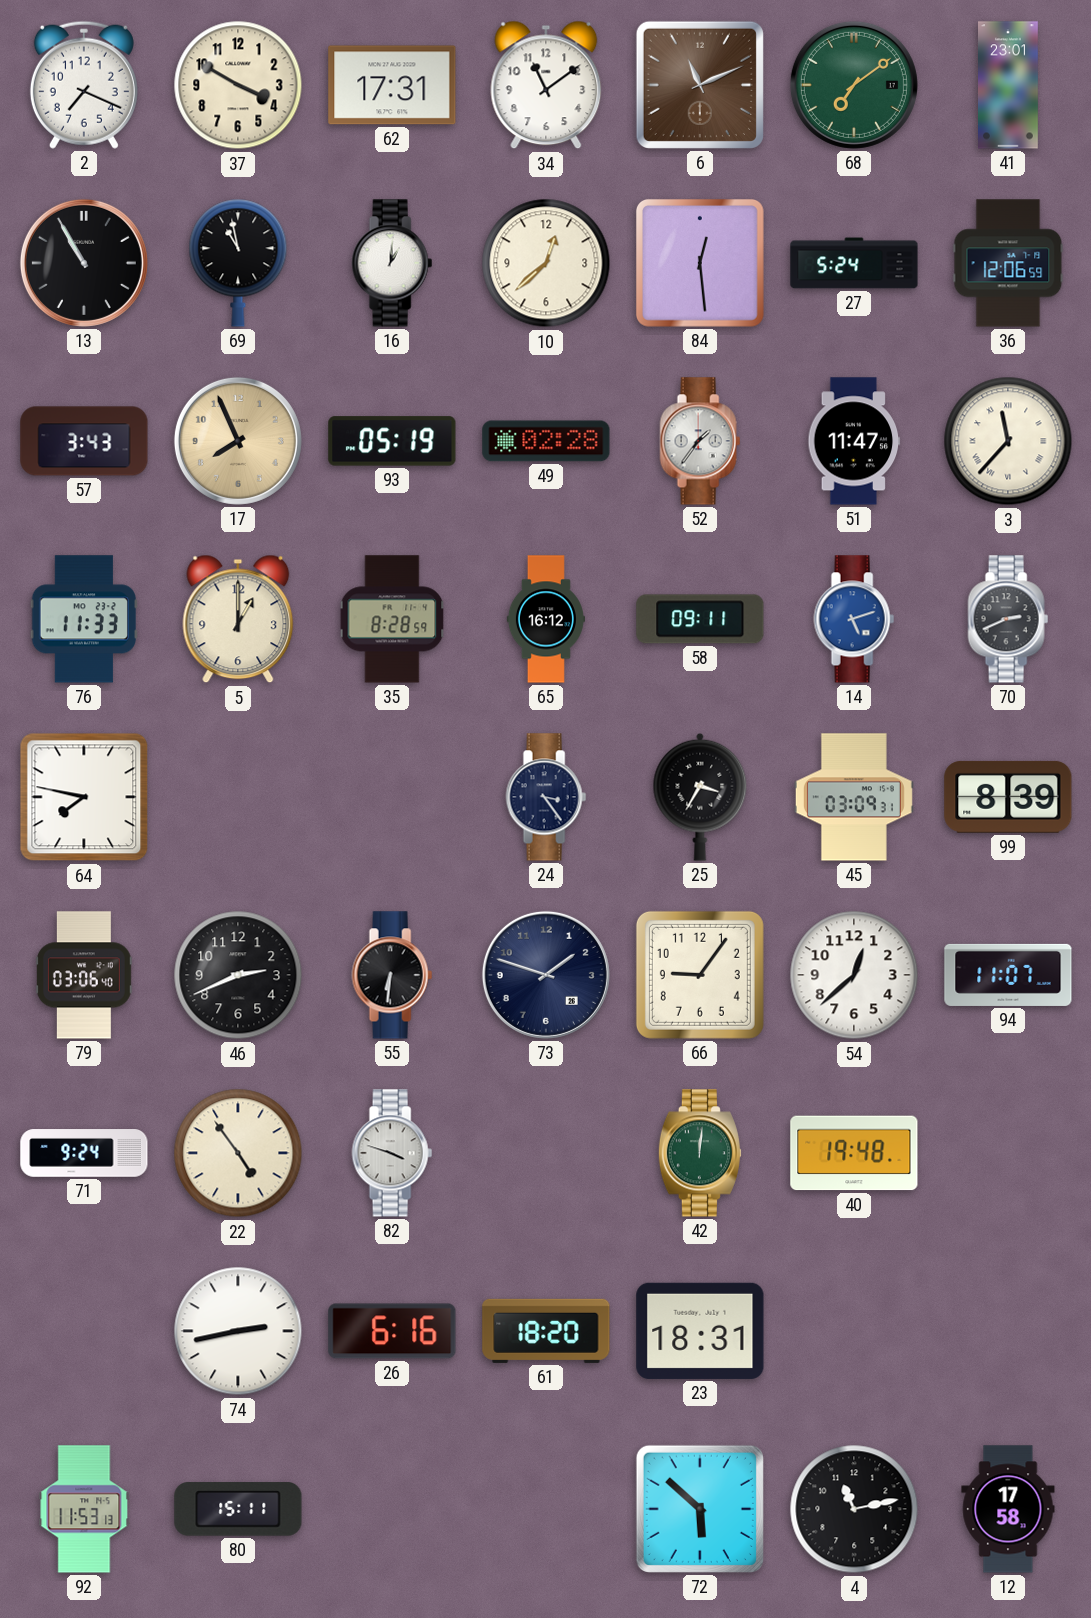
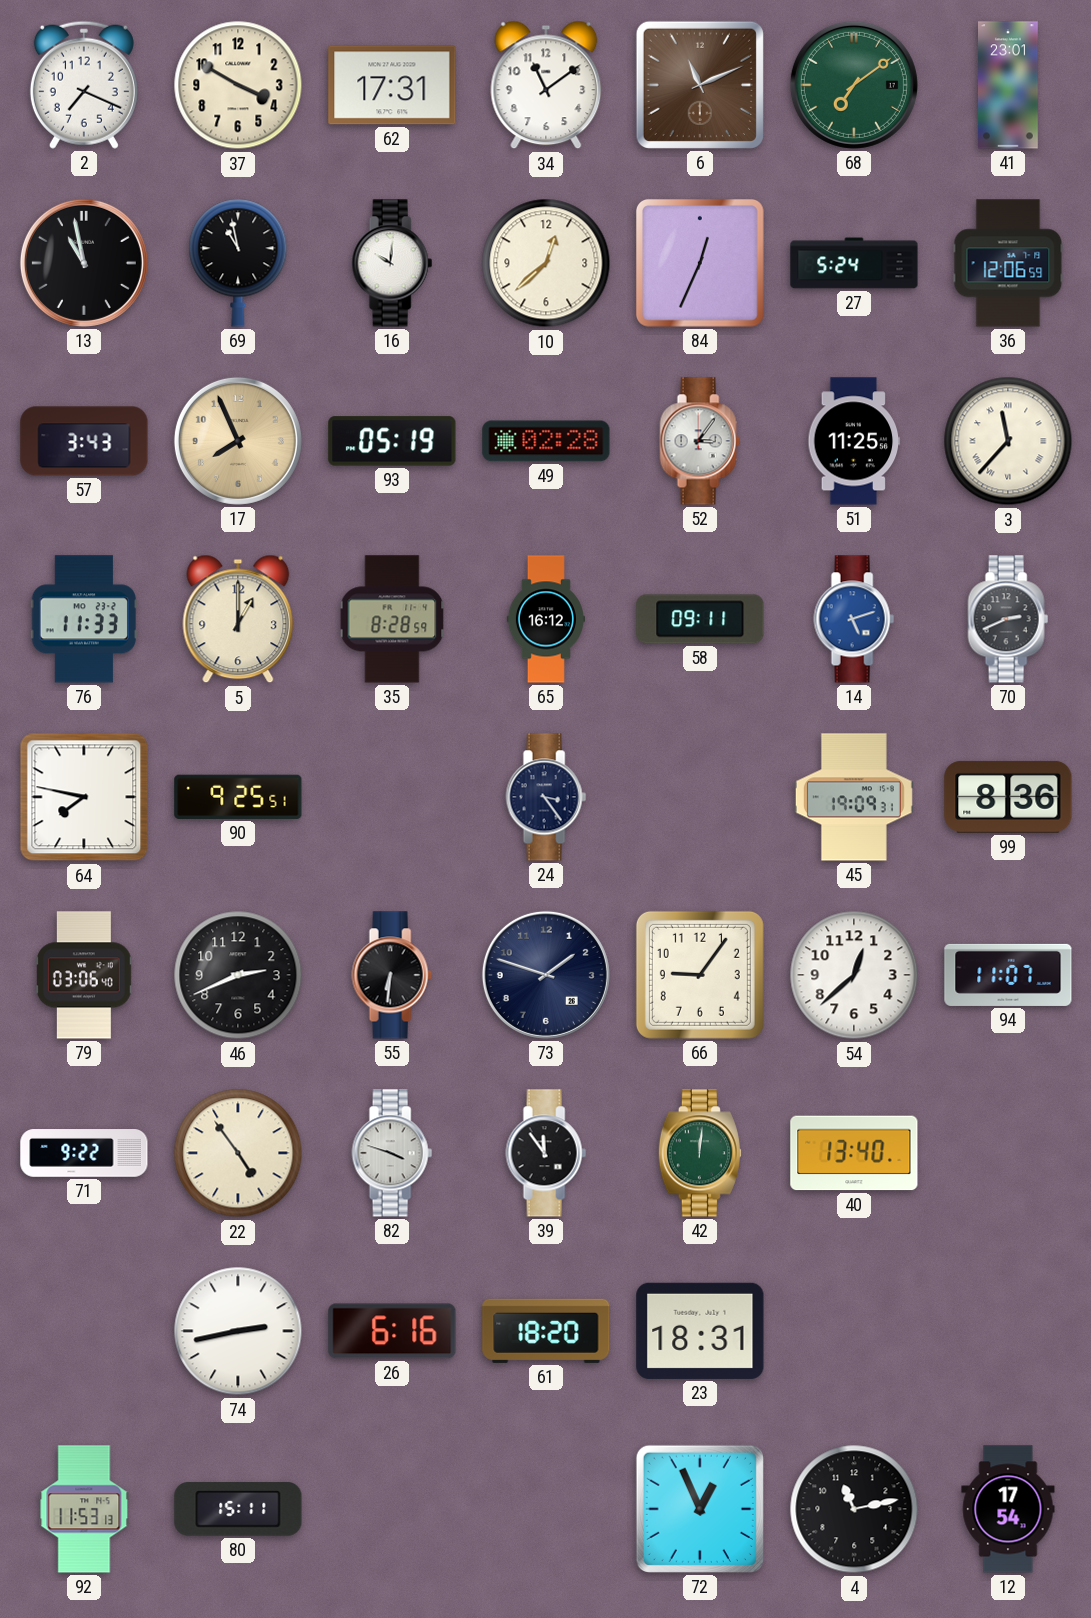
13: 10:55 -> 10:58 (84, 263)
16: 1:01 -> 10:01 (392, 263)
84: 12:29 -> 12:34 (700, 263)
52: 1:36 -> 3:06 (700, 441)
51: 11:47 -> 11:25 (854, 441)
90: none -> 9:25 (238, 797)
25: 3:35 -> none (700, 797)
45: 03:09 -> 19:09 (854, 797)
99: 8:39 -> 8:36 (1008, 797)
71: 9:24 -> 9:22 (84, 1153)
39: none -> 11:54 (546, 1153)
40: 19:48 -> 13:40 (854, 1153)
72: 5:52 -> 12:56 (700, 1509)
12: 17:58 -> 17:54 (1008, 1509)
